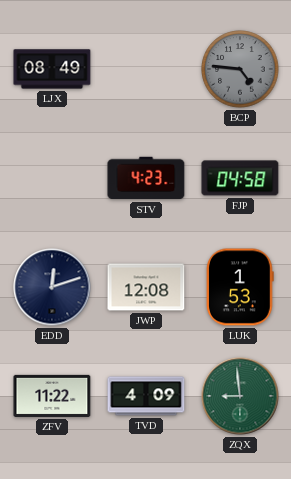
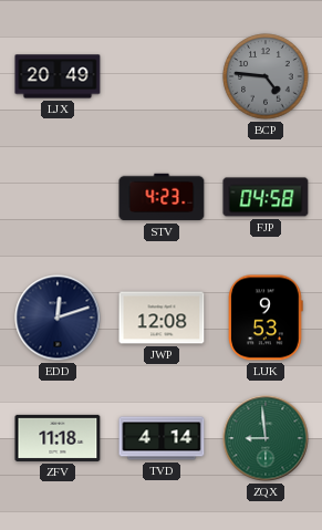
LJX: 08:49 -> 20:49 (58, 76)
LUK: 1:53 -> 9:53 (267, 318)
ZFV: 11:22 -> 11:18 (58, 438)
TVD: 4:09 -> 4:14 (162, 438)
